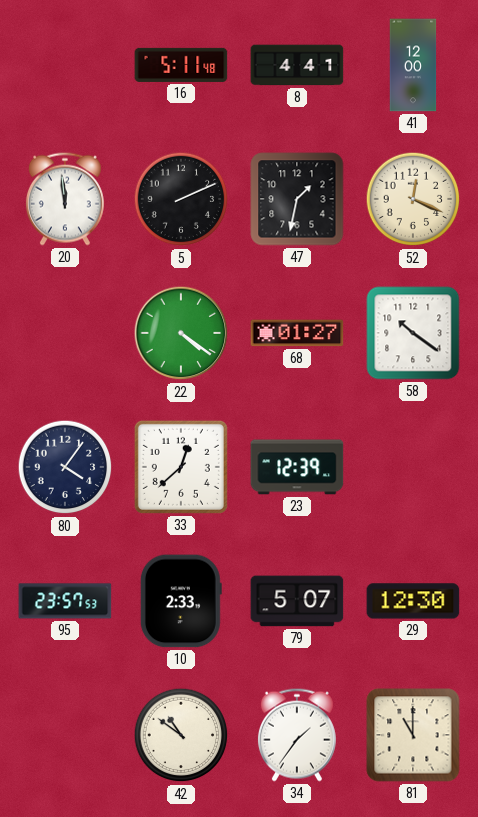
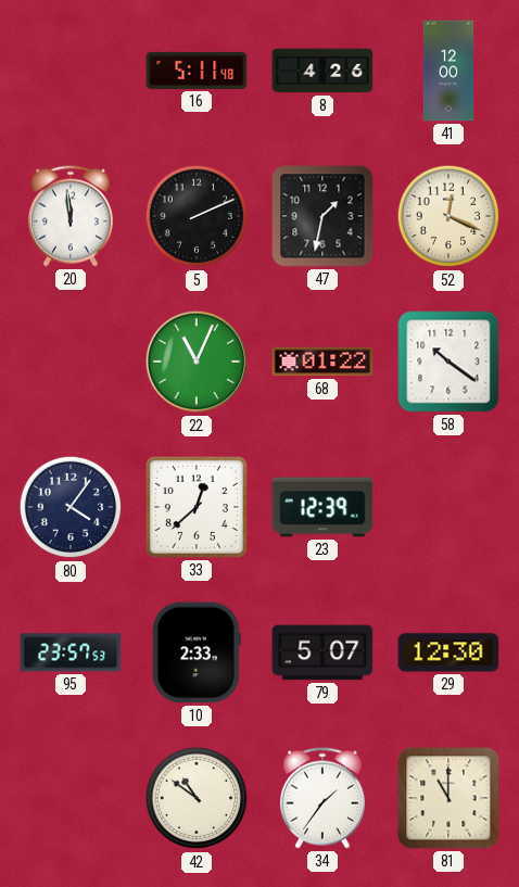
8: 4:41 -> 4:26 (322, 71)
22: 4:21 -> 11:04 (197, 362)
68: 01:27 -> 01:22 (322, 362)
